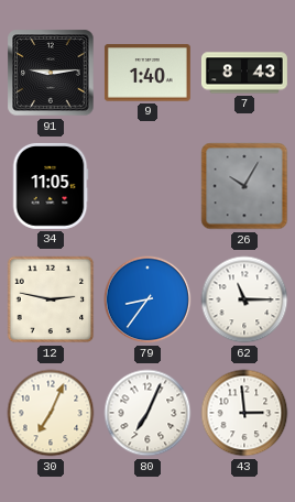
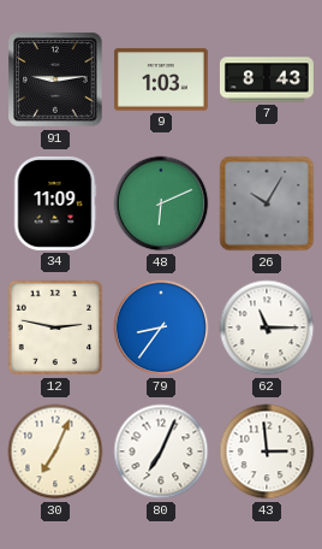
9: 1:40 -> 1:03 (161, 79)
34: 11:05 -> 11:09 (55, 203)
48: none -> 6:11 (161, 203)
